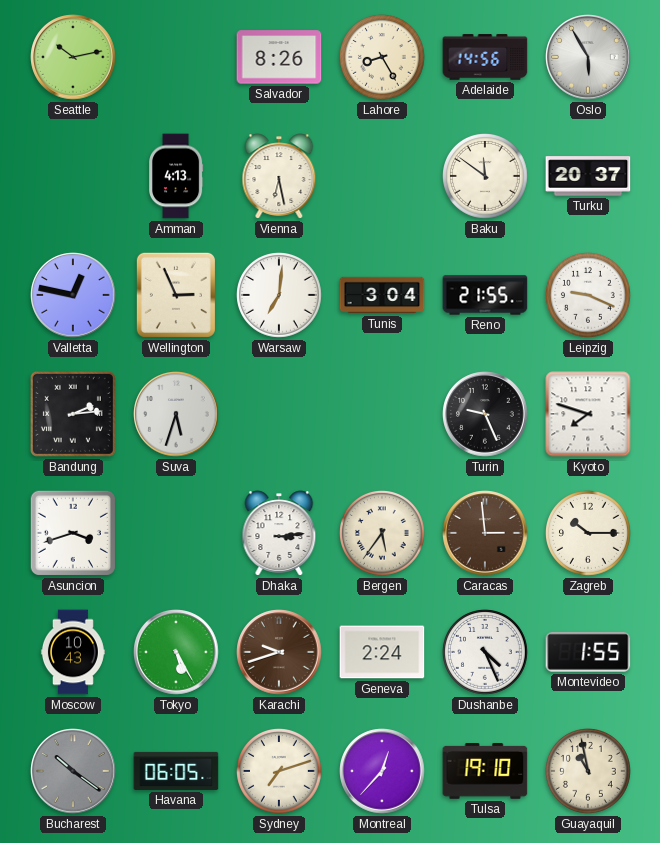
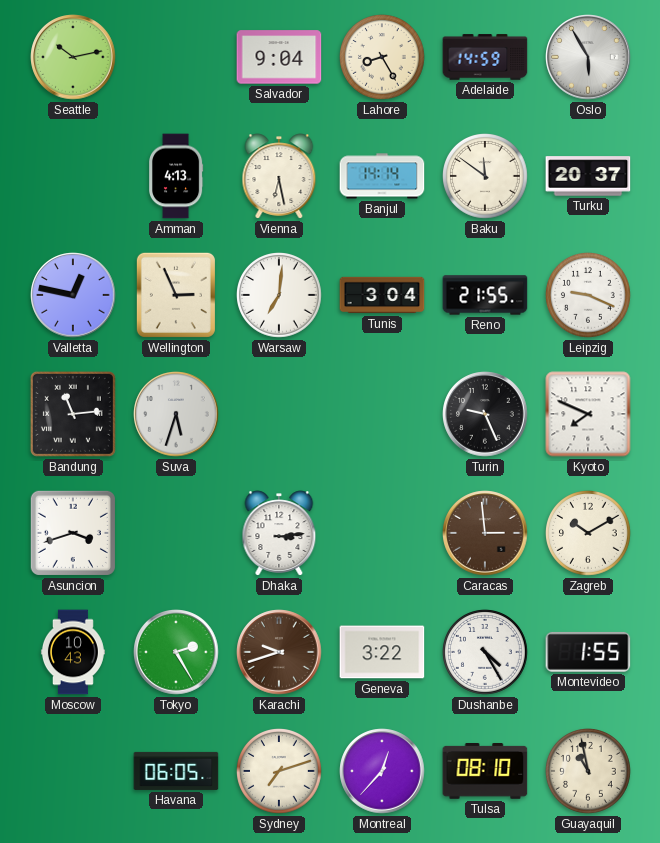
Salvador: 8:26 -> 9:04 (279, 57)
Adelaide: 14:56 -> 14:59 (485, 57)
Banjul: none -> 14:14 (382, 176)
Bandung: 2:14 -> 11:14 (73, 414)
Kyoto: 7:48 -> 7:49 (588, 414)
Bergen: 5:36 -> none (383, 534)
Zagreb: 10:15 -> 10:10 (589, 534)
Tokyo: 5:25 -> 2:25 (176, 652)
Geneva: 2:24 -> 3:22 (382, 652)
Dushanbe: 4:26 -> 4:25 (486, 653)
Bucharest: 10:21 -> none (73, 771)
Tulsa: 19:10 -> 08:10 (485, 772)
